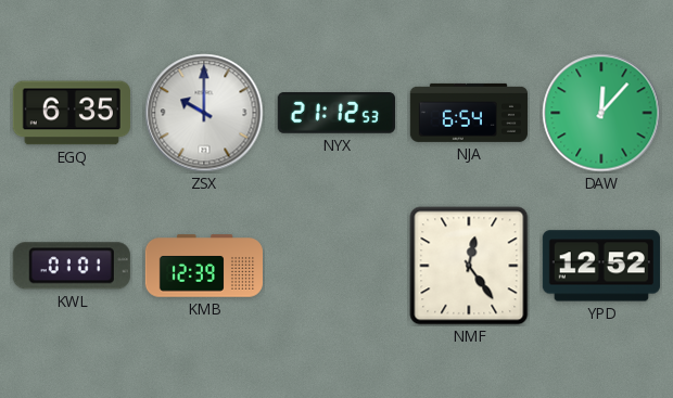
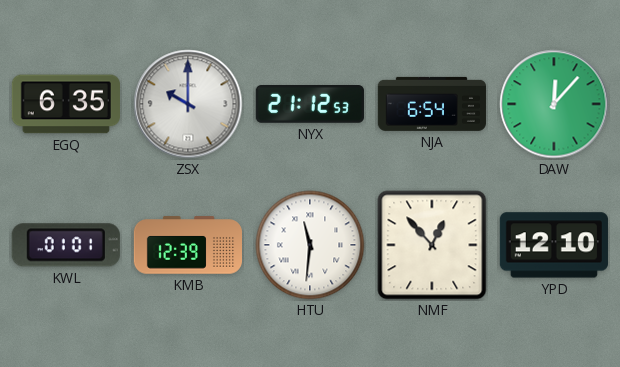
HTU: none -> 11:31 (310, 245)
NMF: 12:24 -> 12:53 (432, 245)
YPD: 12:52 -> 12:10 (554, 245)
